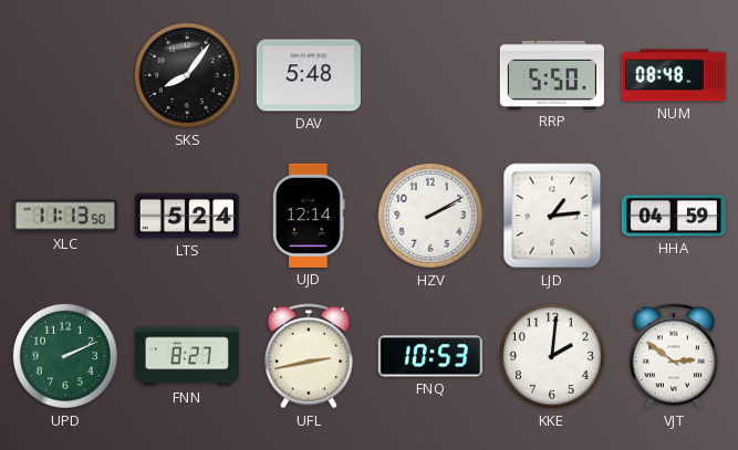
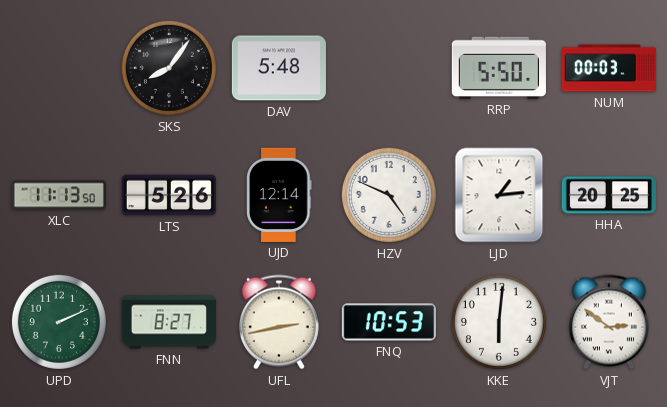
NUM: 08:48 -> 00:03 (609, 68)
LTS: 5:24 -> 5:26 (169, 195)
HZV: 2:10 -> 4:49 (389, 195)
HHA: 04:59 -> 20:25 (609, 195)
KKE: 2:01 -> 6:01 (499, 322)
